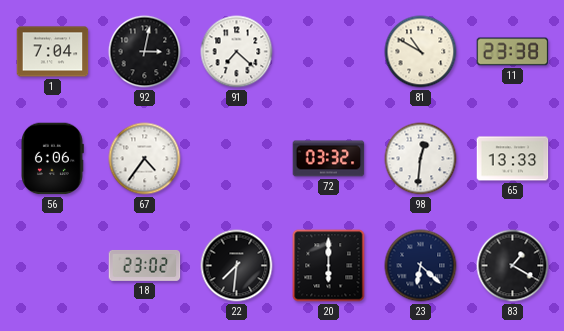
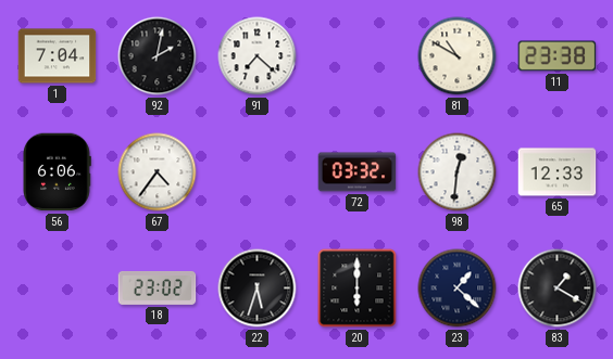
92: 3:02 -> 2:02 (158, 56)
65: 13:33 -> 12:33 (558, 172)
22: 7:31 -> 5:33 (258, 289)
23: 6:22 -> 1:22 (458, 289)
